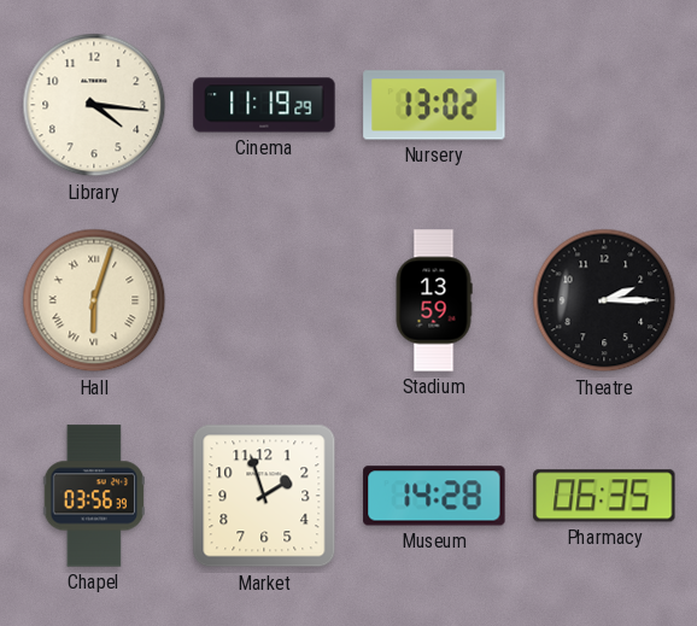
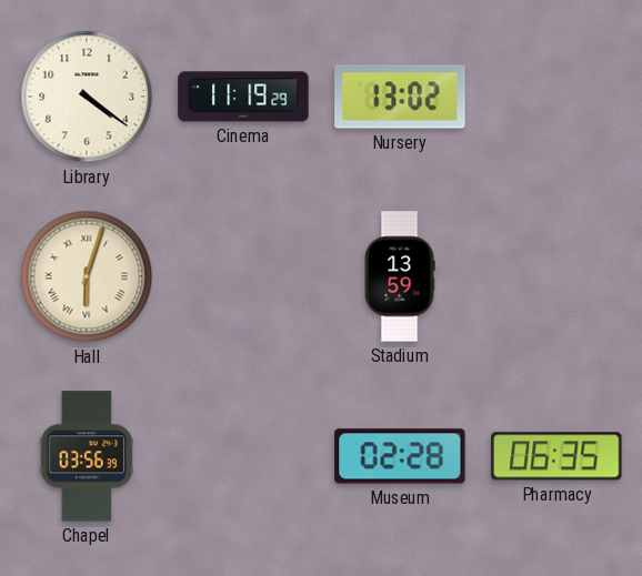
Library: 4:16 -> 4:21 (87, 97)
Theatre: 2:15 -> none (604, 300)
Market: 1:57 -> none (264, 496)
Museum: 14:28 -> 02:28 (400, 456)
